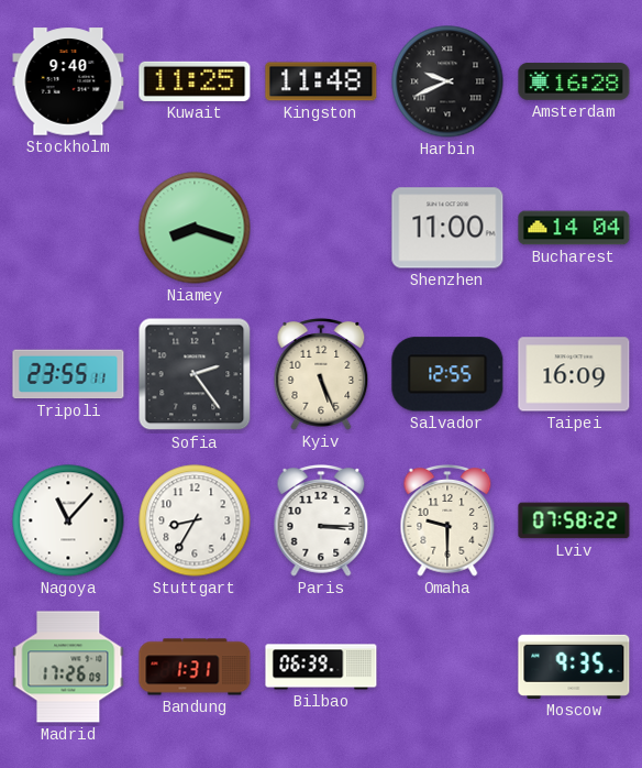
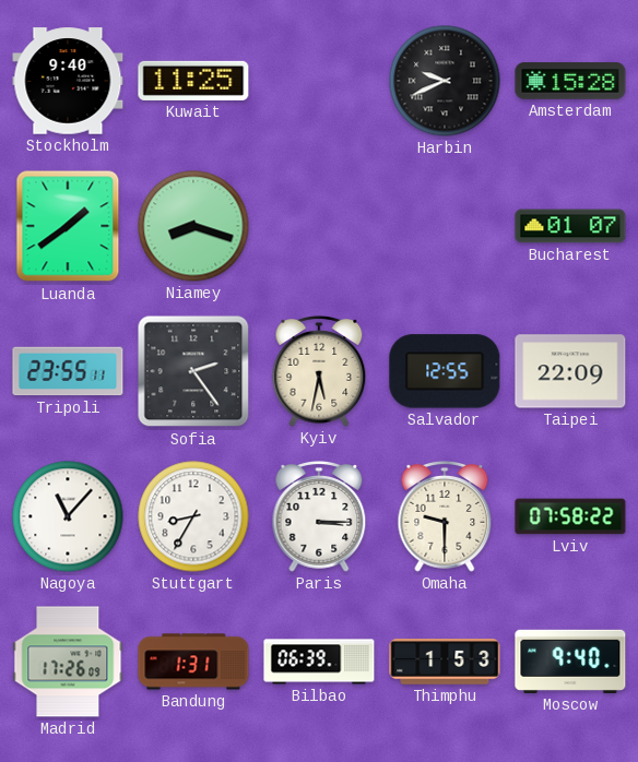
Kingston: 11:48 -> none (321, 81)
Amsterdam: 16:28 -> 15:28 (570, 81)
Luanda: none -> 1:39 (68, 226)
Shenzhen: 11:00 -> none (447, 228)
Bucharest: 14:04 -> 01:07 (570, 226)
Kyiv: 5:26 -> 5:32 (319, 372)
Taipei: 16:09 -> 22:09 (570, 371)
Thimphu: none -> 1:53 (445, 662)
Moscow: 9:35 -> 9:40 (570, 662)
